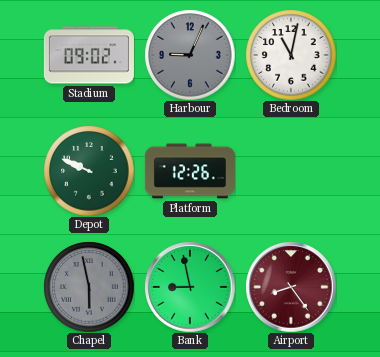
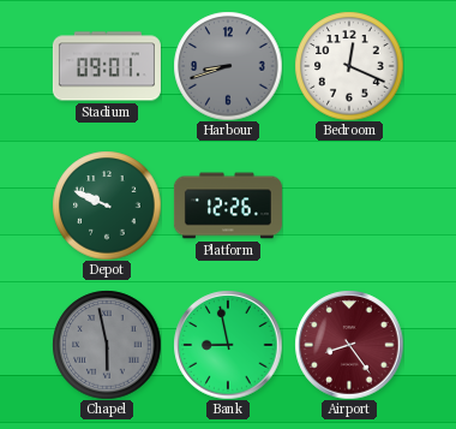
Stadium: 09:02 -> 09:01 (107, 66)
Harbour: 9:04 -> 8:42 (228, 66)
Bedroom: 11:02 -> 12:19 (349, 66)
